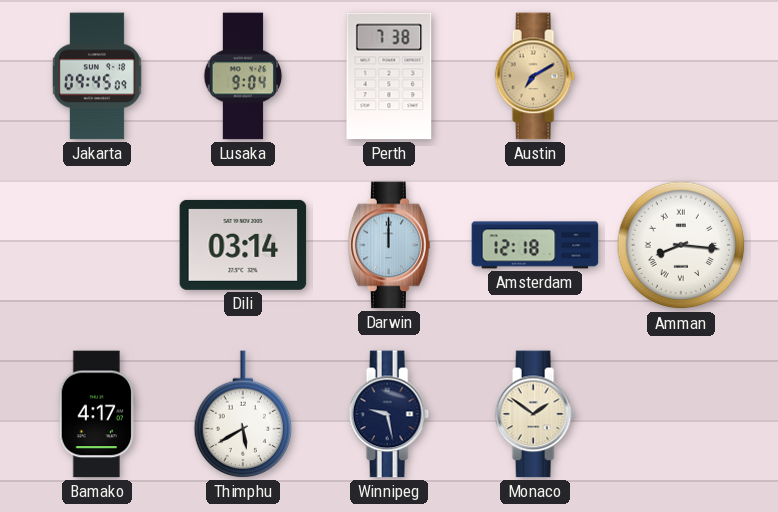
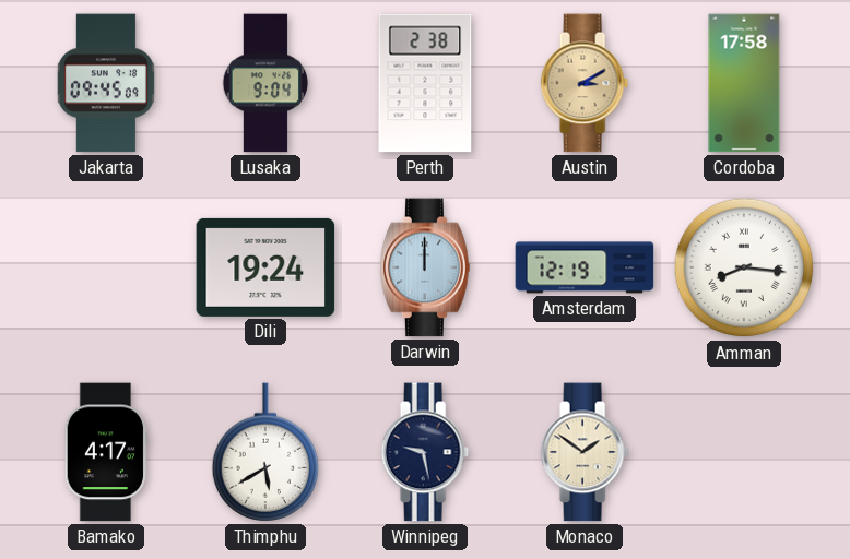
Perth: 7:38 -> 2:38 (425, 83)
Austin: 7:10 -> 3:10 (585, 83)
Cordoba: none -> 17:58 (744, 83)
Dili: 03:14 -> 19:24 (265, 267)
Amsterdam: 12:18 -> 12:19 (585, 267)
